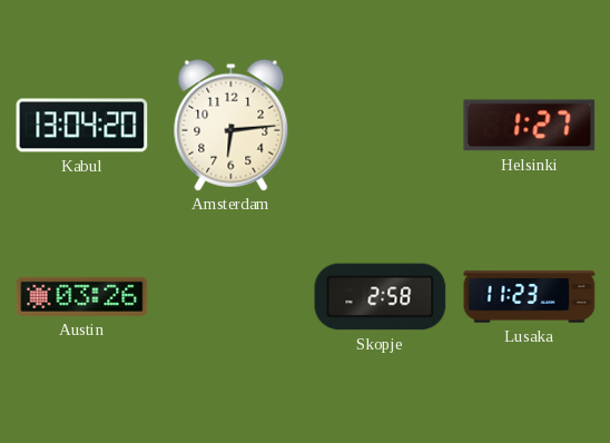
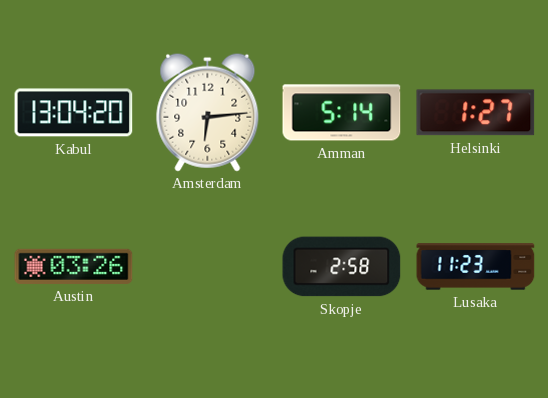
Amman: none -> 5:14 (342, 113)
